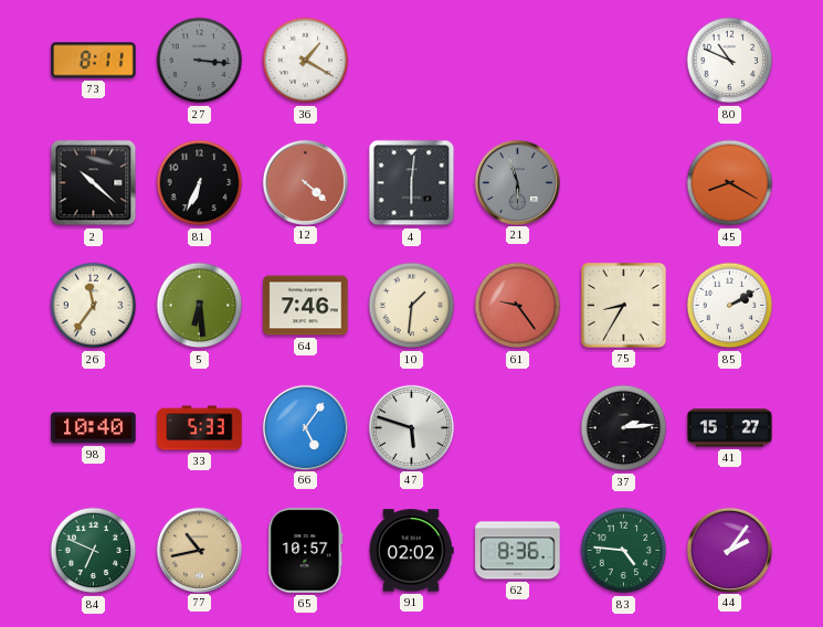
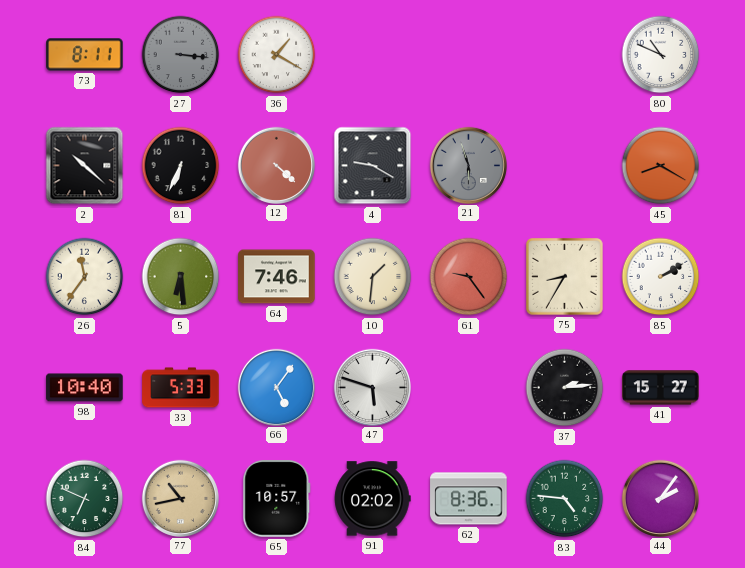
4: 6:01 -> 9:20 (373, 166)
